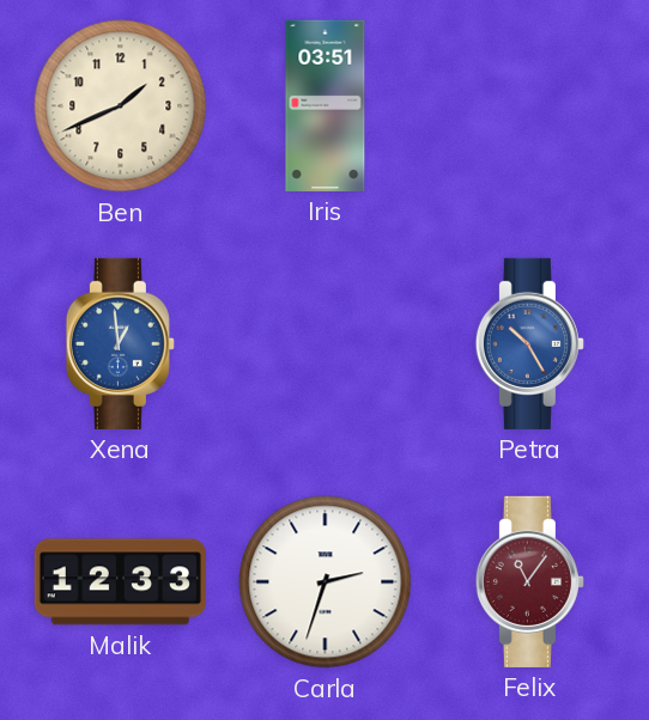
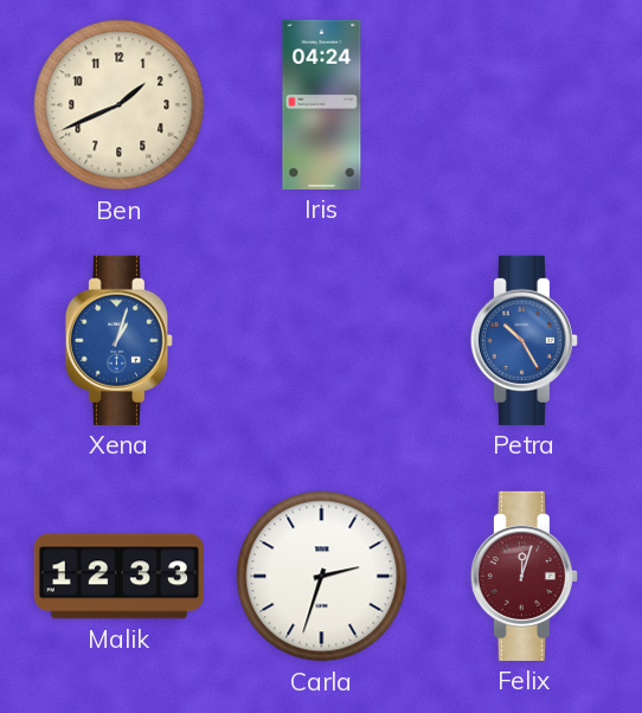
Iris: 03:51 -> 04:24 (322, 104)
Xena: 12:59 -> 1:03 (118, 340)
Felix: 11:06 -> 12:03 (524, 576)
